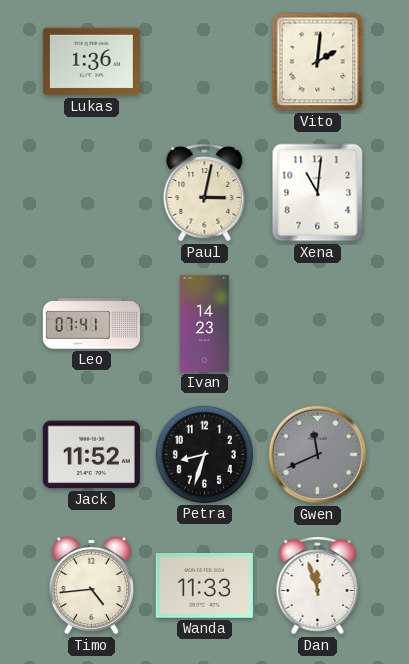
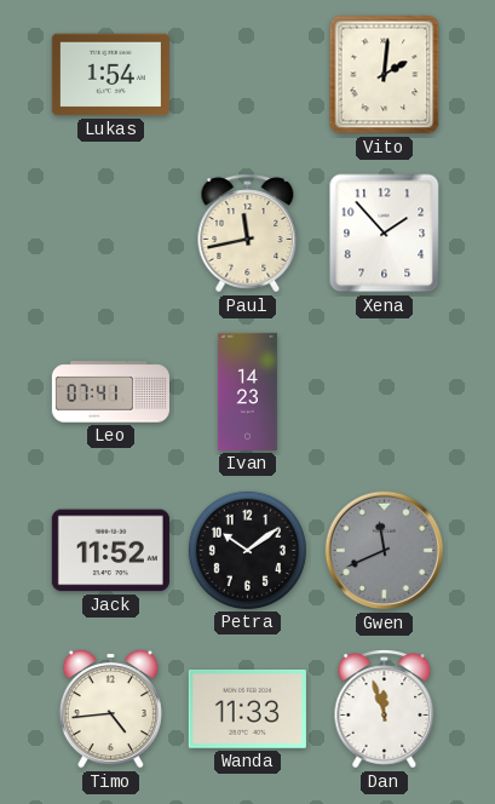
Lukas: 1:36 -> 1:54 (110, 75)
Paul: 3:02 -> 11:43 (248, 234)
Xena: 11:01 -> 1:53 (385, 234)
Petra: 8:33 -> 10:09 (247, 550)
